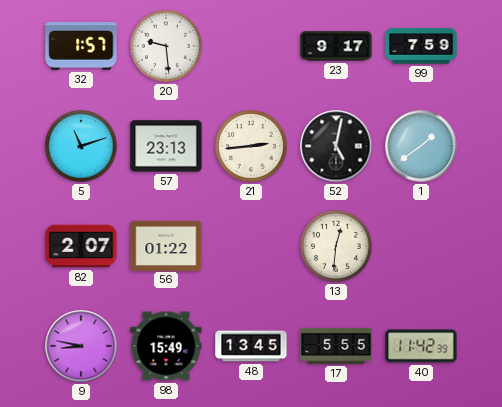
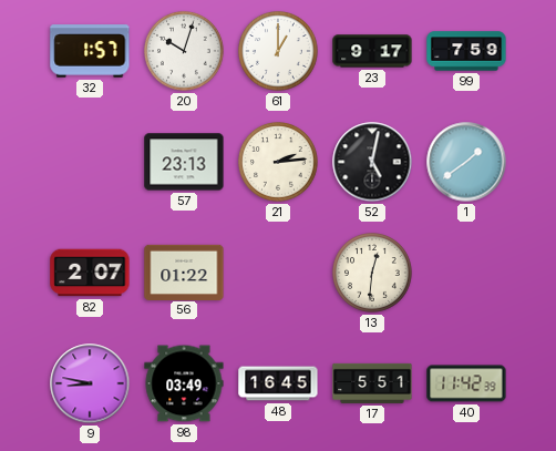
20: 9:29 -> 10:03 (185, 52)
61: none -> 1:00 (279, 52)
5: 11:12 -> none (82, 147)
21: 2:44 -> 2:14 (279, 163)
98: 15:49 -> 03:49 (184, 383)
48: 13:45 -> 16:45 (278, 383)
17: 5:55 -> 5:51 (372, 383)
